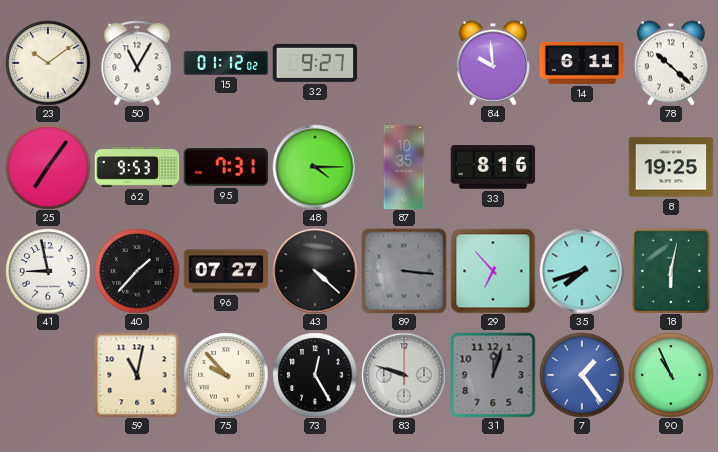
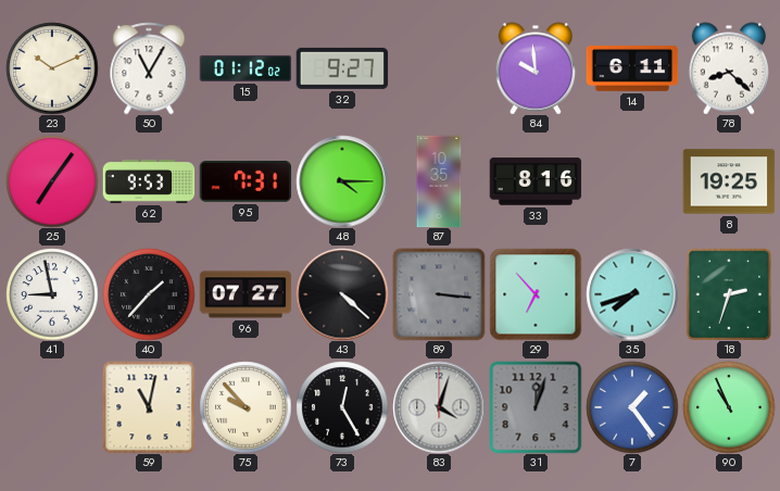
23: 10:09 -> 10:11 (52, 68)
78: 10:22 -> 8:22 (729, 68)
18: 6:02 -> 2:33 (728, 294)
83: 9:48 -> 4:03 (439, 407)
